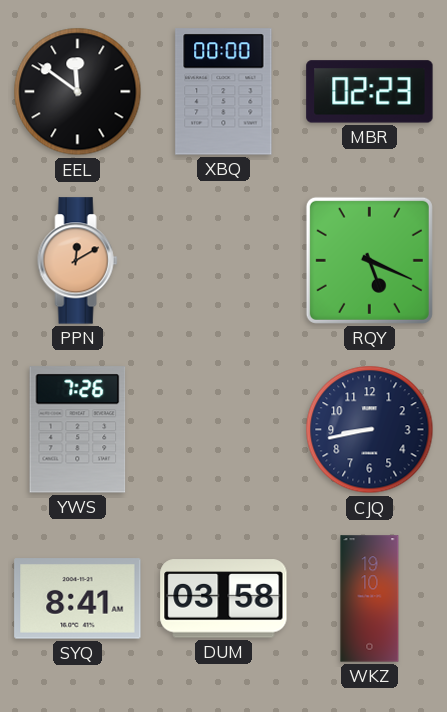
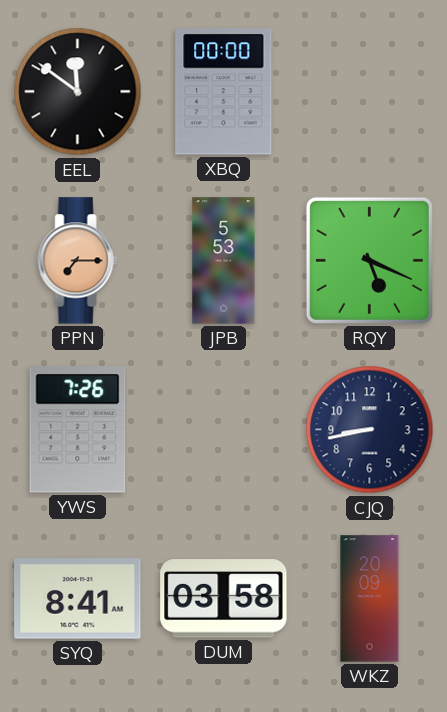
MBR: 02:23 -> none (370, 92)
PPN: 12:10 -> 7:15 (78, 261)
JPB: none -> 5:53 (224, 261)
WKZ: 19:10 -> 20:09 (370, 599)
